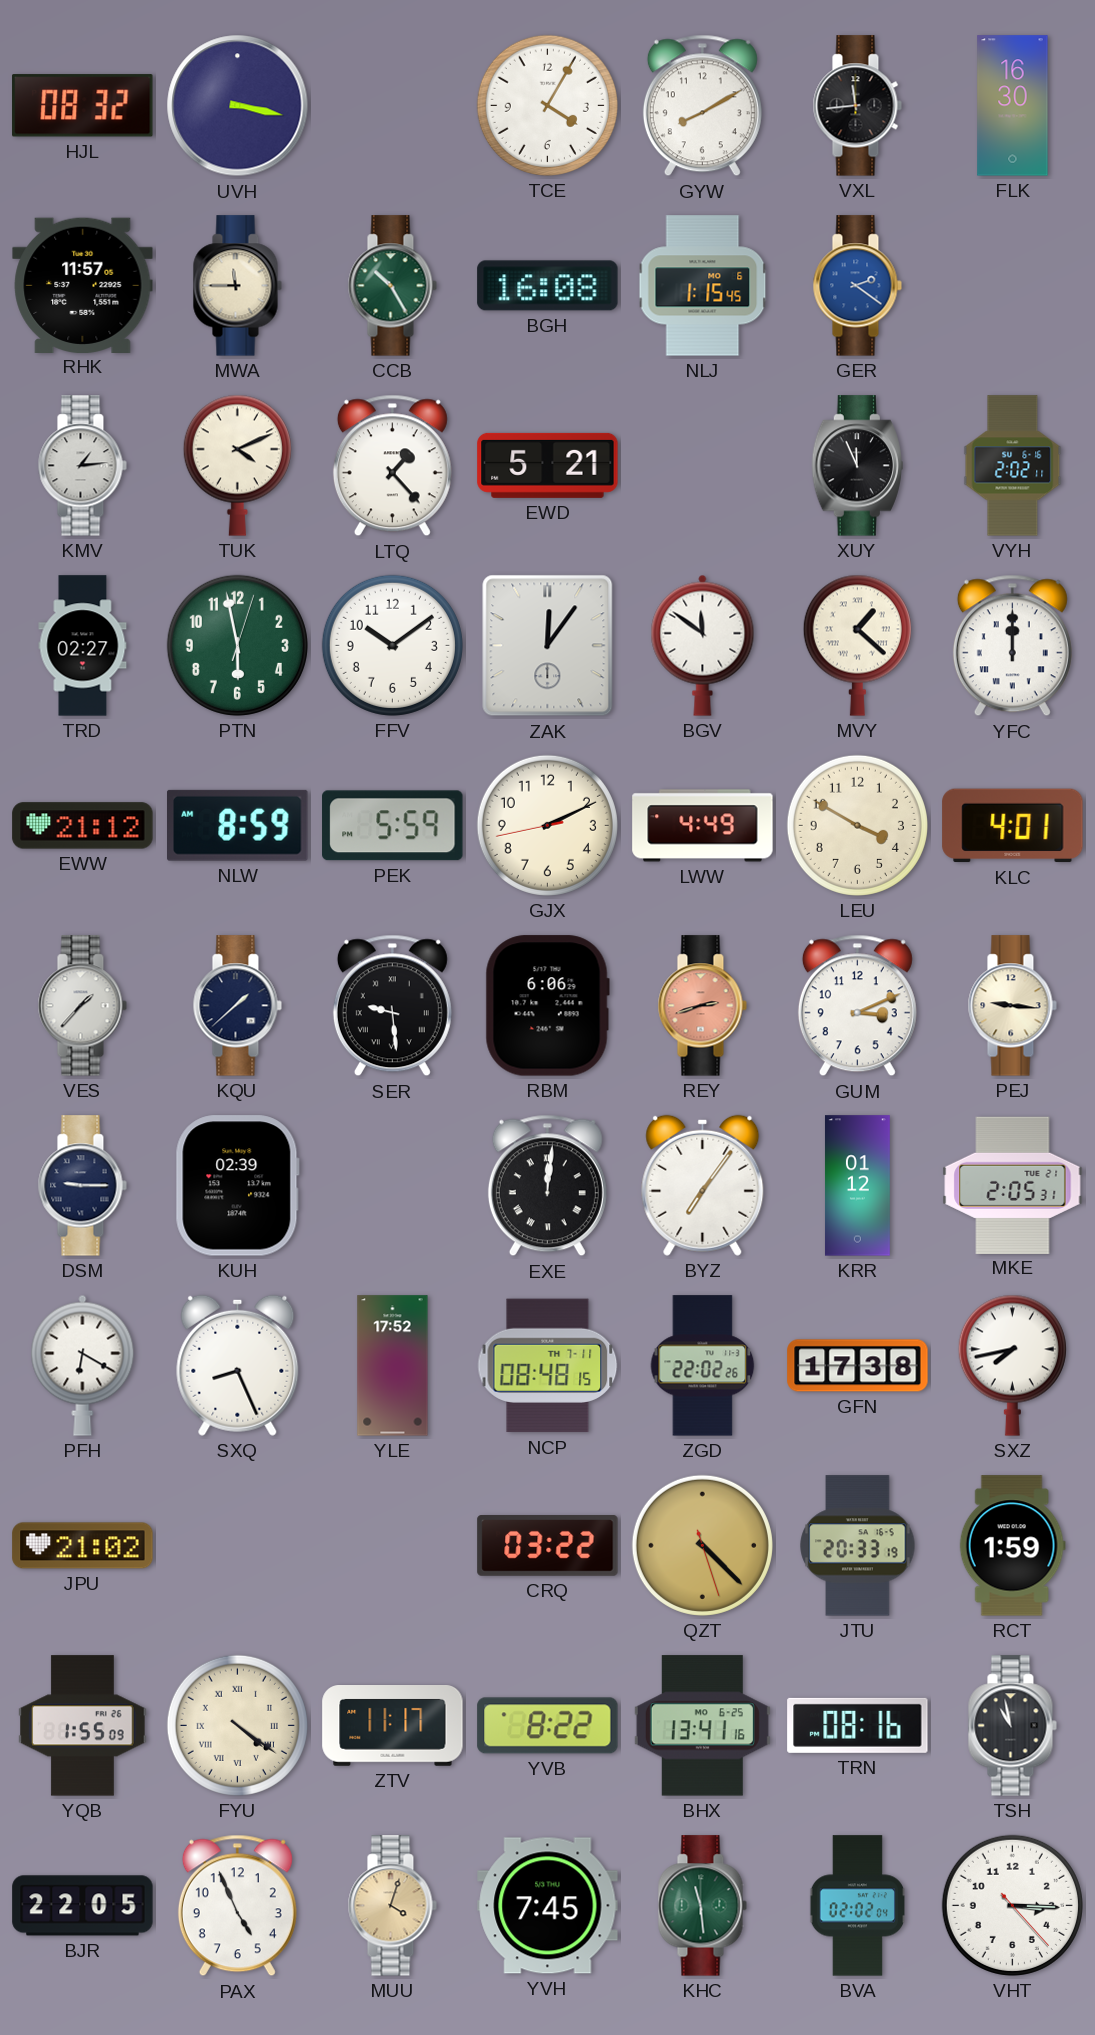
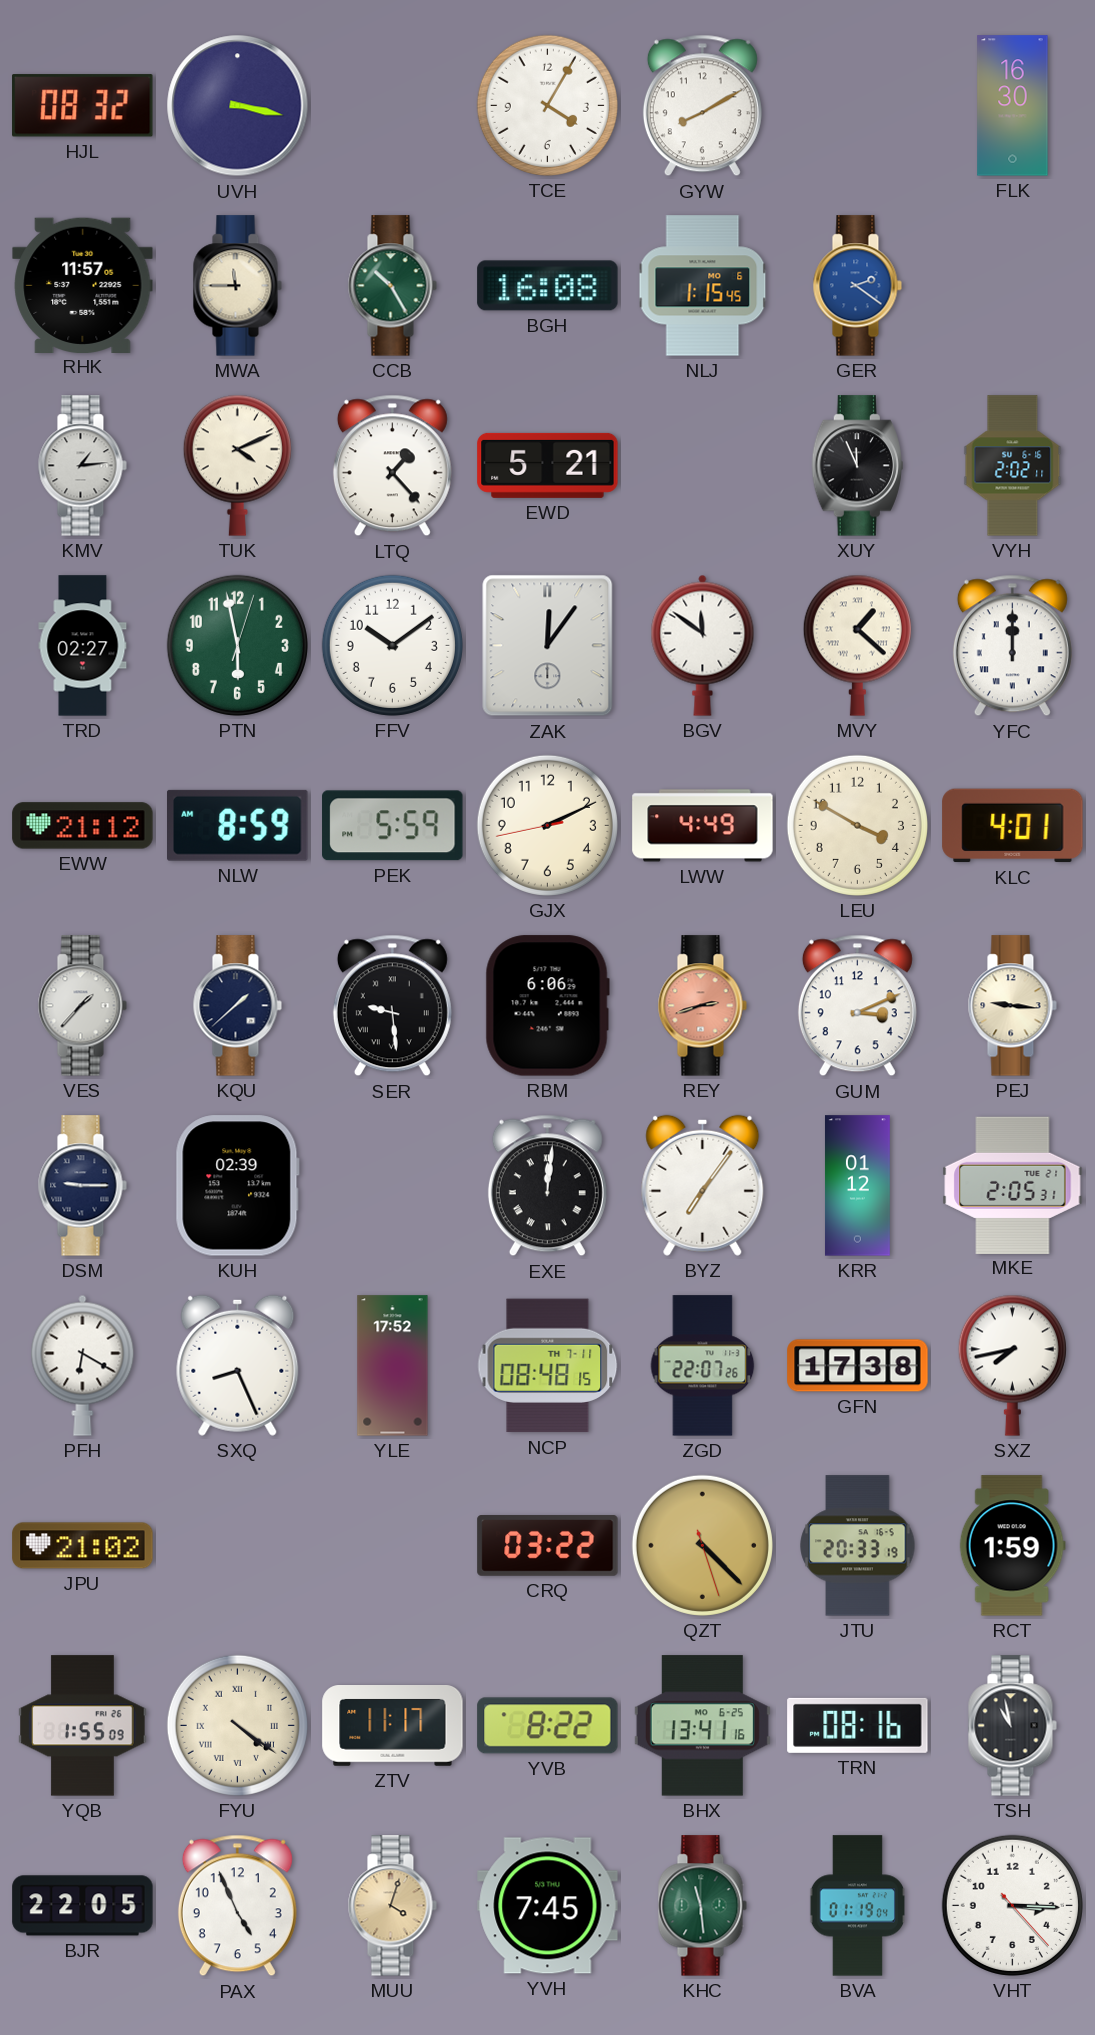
VXL: 11:44 -> none (857, 106)
ZGD: 22:02 -> 22:07 (703, 1366)
BVA: 02:02 -> 01:19 (857, 1906)
